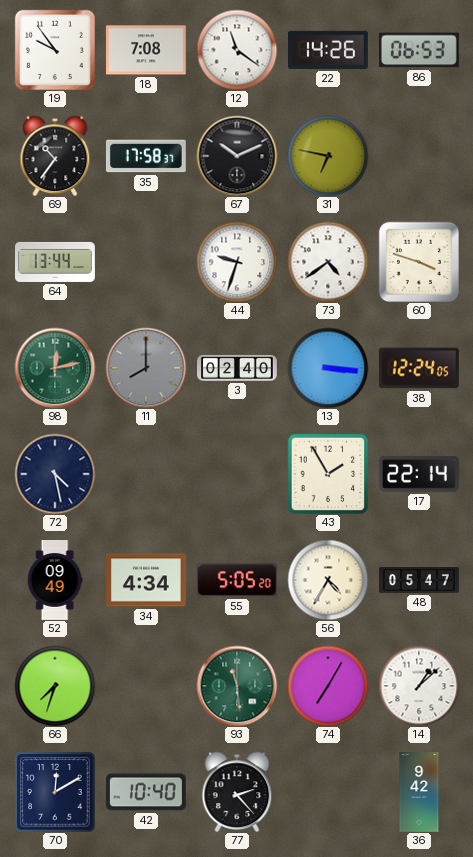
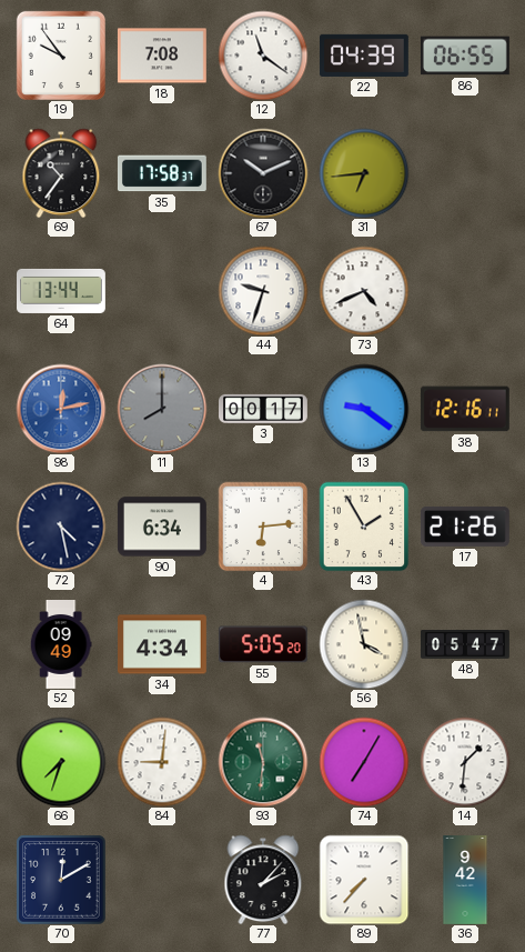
22: 14:26 -> 04:39 (364, 56)
86: 06:53 -> 06:55 (465, 56)
31: 6:47 -> 6:44 (364, 173)
73: 4:39 -> 4:41 (364, 291)
60: 3:48 -> none (418, 261)
98 dial: green -> blue (61, 409)
3: 02:40 -> 00:17 (264, 409)
13: 3:16 -> 9:21 (364, 409)
38: 12:24 -> 12:16 (465, 409)
90: none -> 6:34 (162, 527)
4: none -> 6:14 (263, 527)
17: 22:14 -> 21:26 (465, 527)
56: 4:35 -> 3:58 (364, 644)
84: none -> 9:01 (162, 762)
93: 11:29 -> 11:31 (263, 762)
14: 1:08 -> 1:31 (465, 762)
42: 10:40 -> none (146, 792)
77: 2:23 -> 2:07 (263, 880)
89: none -> 7:37 (364, 880)
